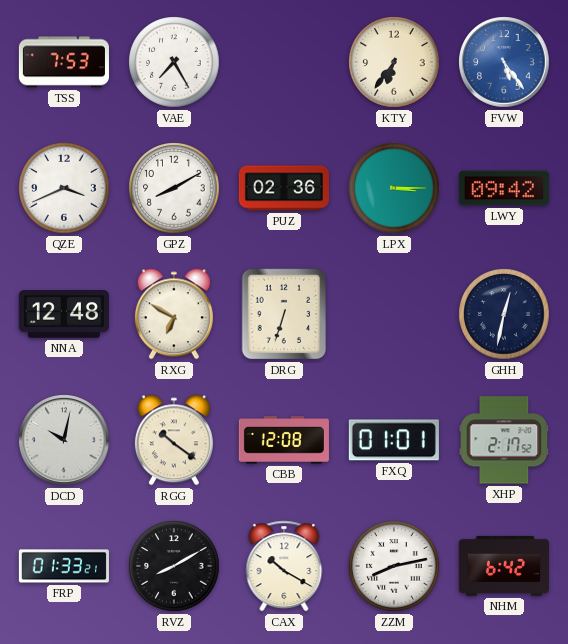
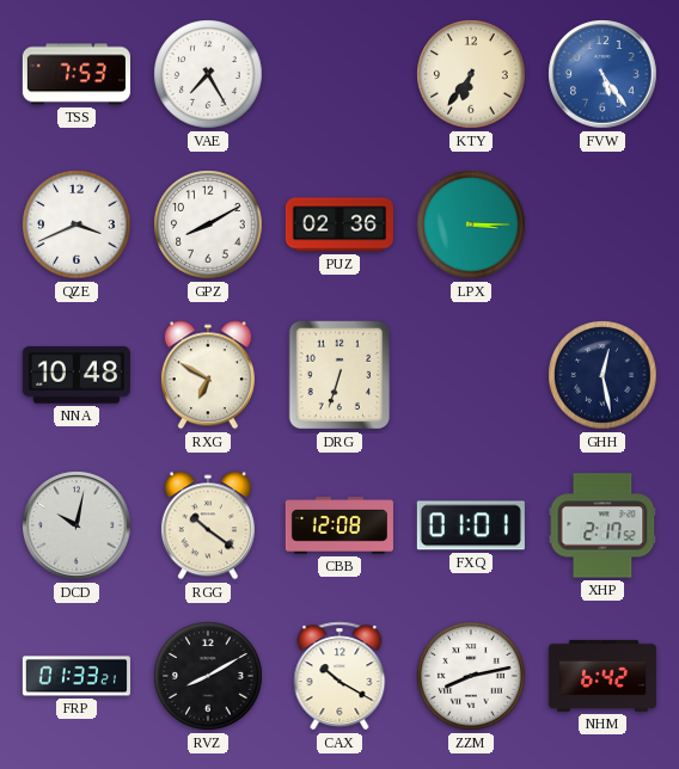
LWY: 09:42 -> none (504, 188)
NNA: 12:48 -> 10:48 (77, 375)
GHH: 12:32 -> 12:28 (602, 375)
